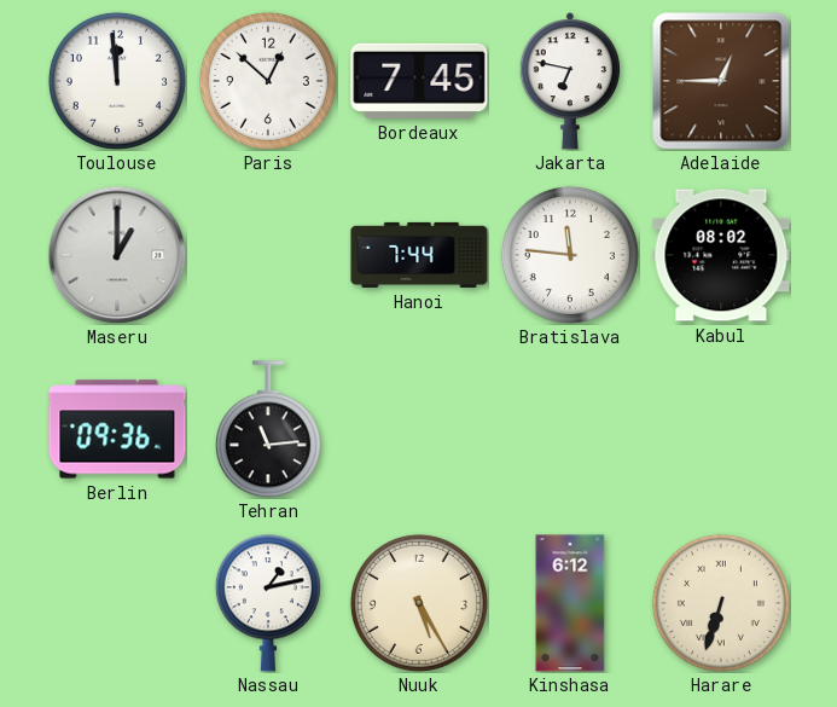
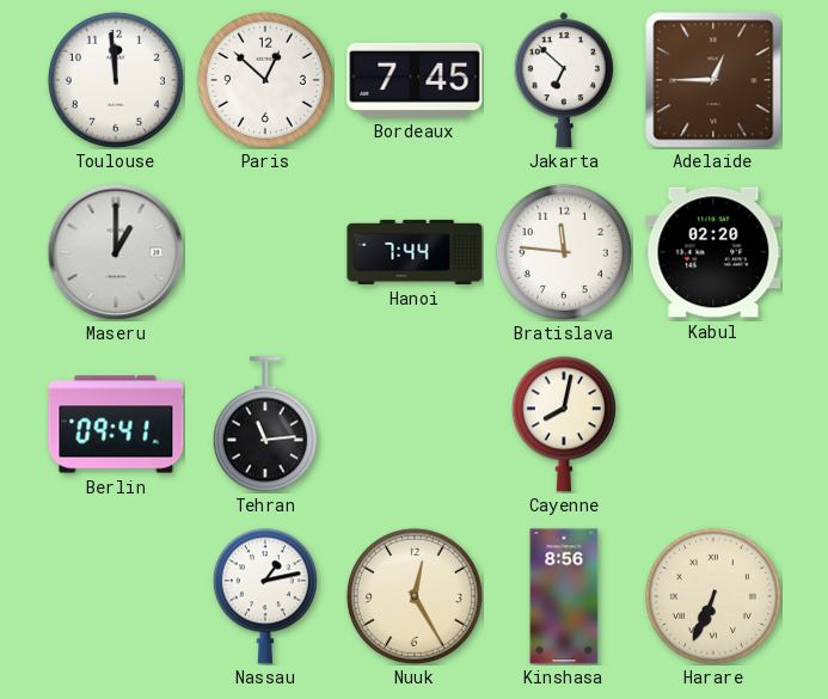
Jakarta: 6:47 -> 6:52 (563, 80)
Kabul: 08:02 -> 02:20 (713, 252)
Berlin: 09:36 -> 09:41 (116, 424)
Cayenne: none -> 8:02 (564, 424)
Nuuk: 5:25 -> 12:25 (415, 596)
Kinshasa: 6:12 -> 8:56 (564, 596)
Harare: 6:33 -> 6:34 (713, 596)
